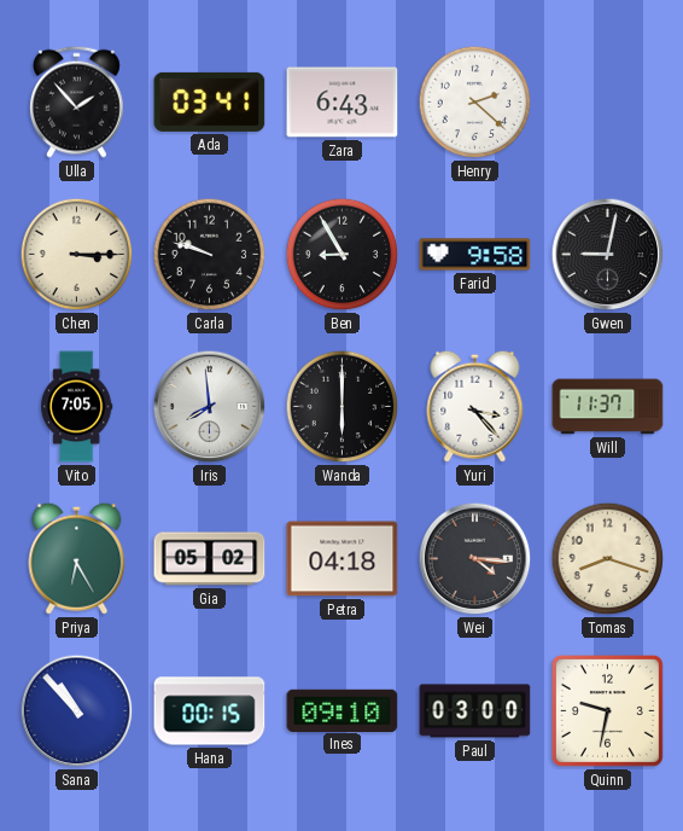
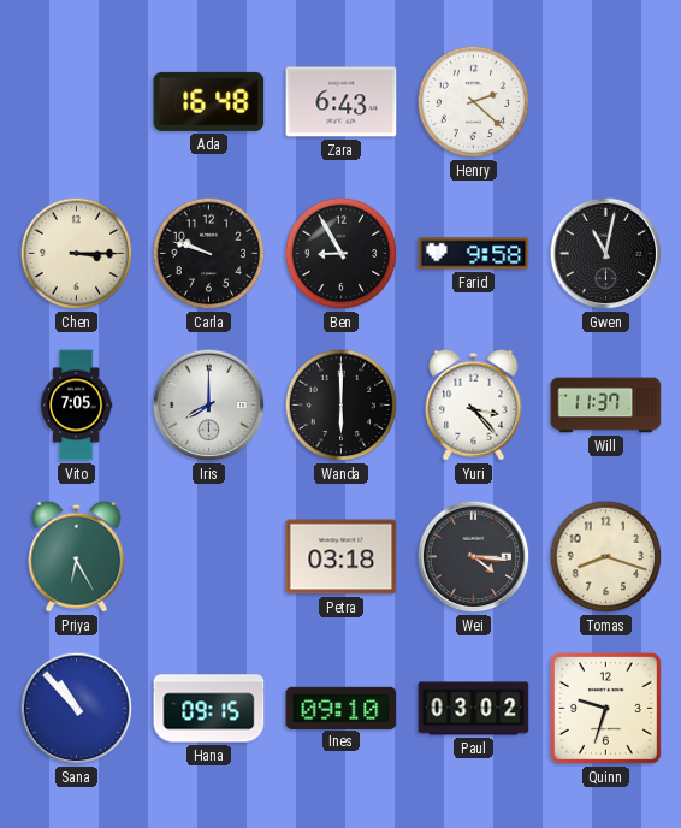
Ulla: 1:53 -> none (77, 101)
Ada: 03:41 -> 16:48 (209, 101)
Gwen: 9:02 -> 11:02 (606, 254)
Iris: 7:59 -> 8:00 (209, 406)
Gia: 05:02 -> none (210, 559)
Petra: 04:18 -> 03:18 (342, 557)
Hana: 00:15 -> 09:15 (209, 709)
Paul: 03:00 -> 03:02 (474, 709)
Quinn: 9:32 -> 9:33 (605, 708)
